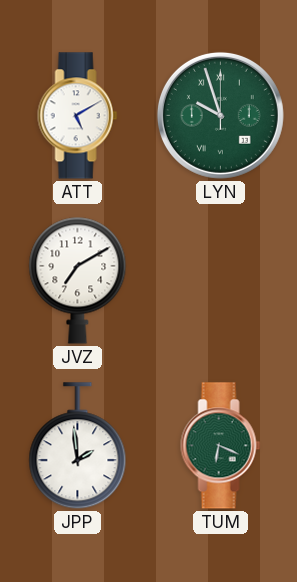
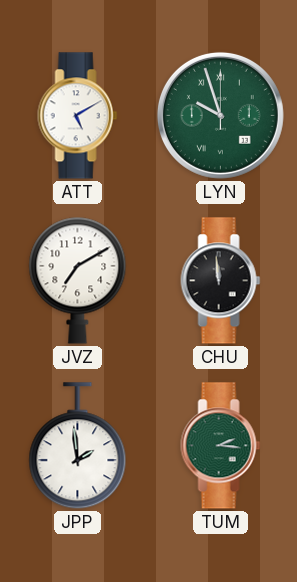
CHU: none -> 11:59 (221, 281)
TUM: 6:19 -> 2:16 (221, 446)
